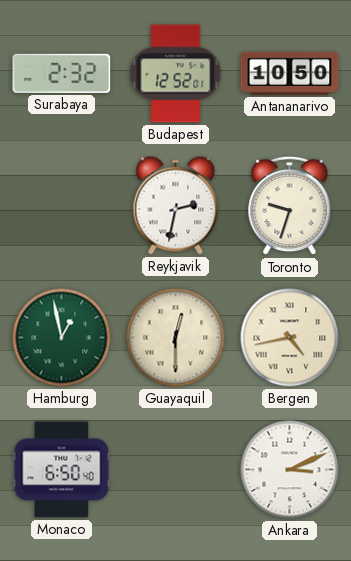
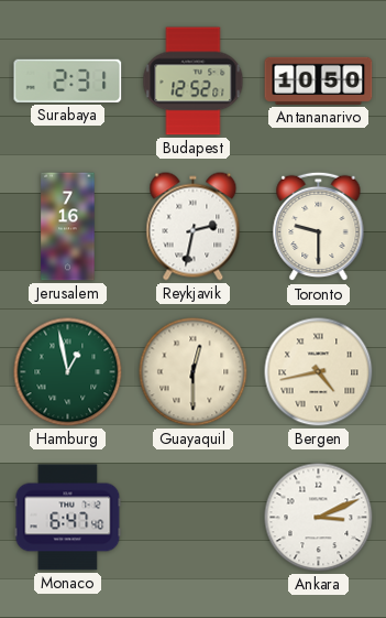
Surabaya: 2:32 -> 2:31 (68, 80)
Jerusalem: none -> 7:16 (68, 227)
Toronto: 9:33 -> 9:30 (319, 227)
Monaco: 6:50 -> 6:47 (68, 518)
